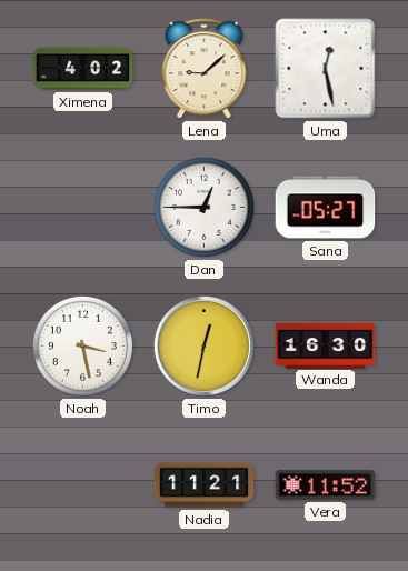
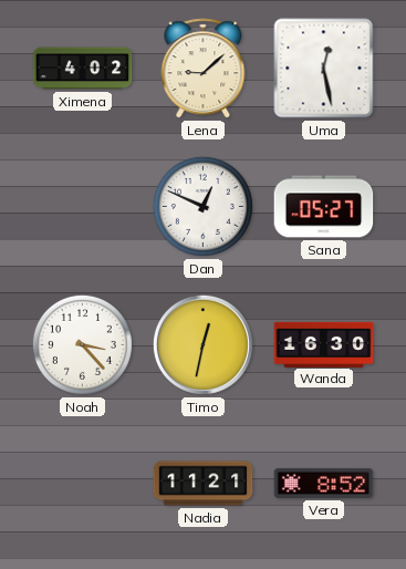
Dan: 12:45 -> 12:49 (202, 206)
Noah: 3:28 -> 3:23 (82, 344)
Vera: 11:52 -> 8:52 (324, 483)
